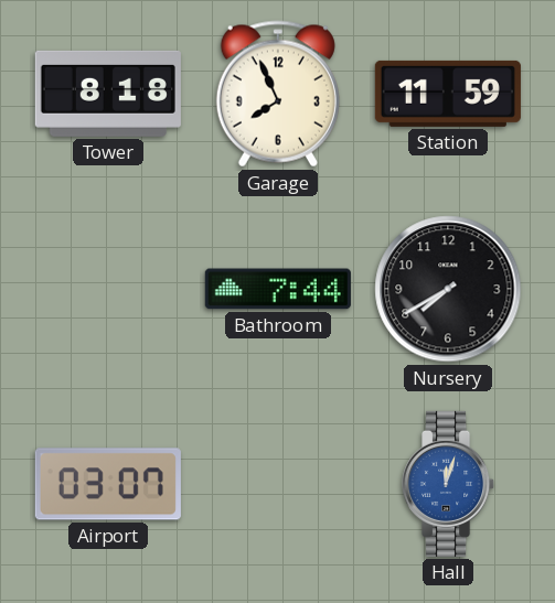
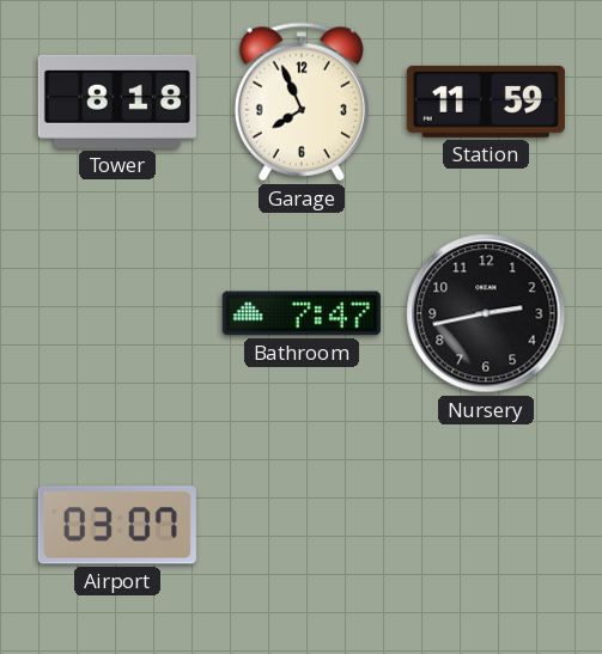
Bathroom: 7:44 -> 7:47 (302, 313)
Nursery: 7:40 -> 2:43 (486, 313)
Hall: 12:03 -> none (449, 484)
